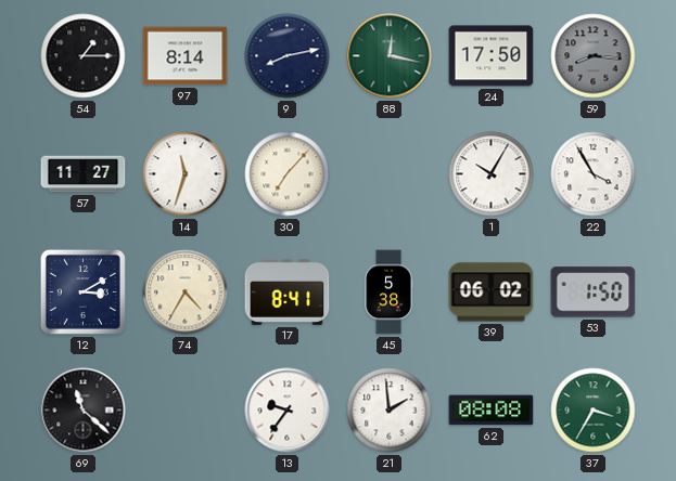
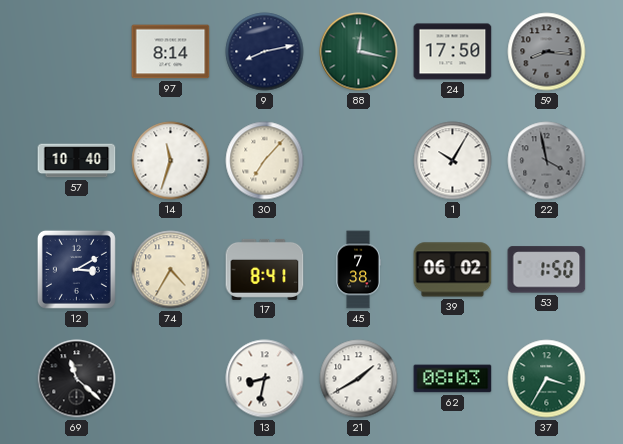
54: 1:15 -> none (84, 56)
57: 11:27 -> 10:40 (77, 161)
22: 3:55 -> 3:58 (547, 161)
22 dial: white -> grey (547, 161)
45: 5:38 -> 7:38 (358, 270)
13: 9:36 -> 8:32 (265, 379)
21: 1:59 -> 1:40 (359, 379)
62: 08:08 -> 08:03 (453, 379)
